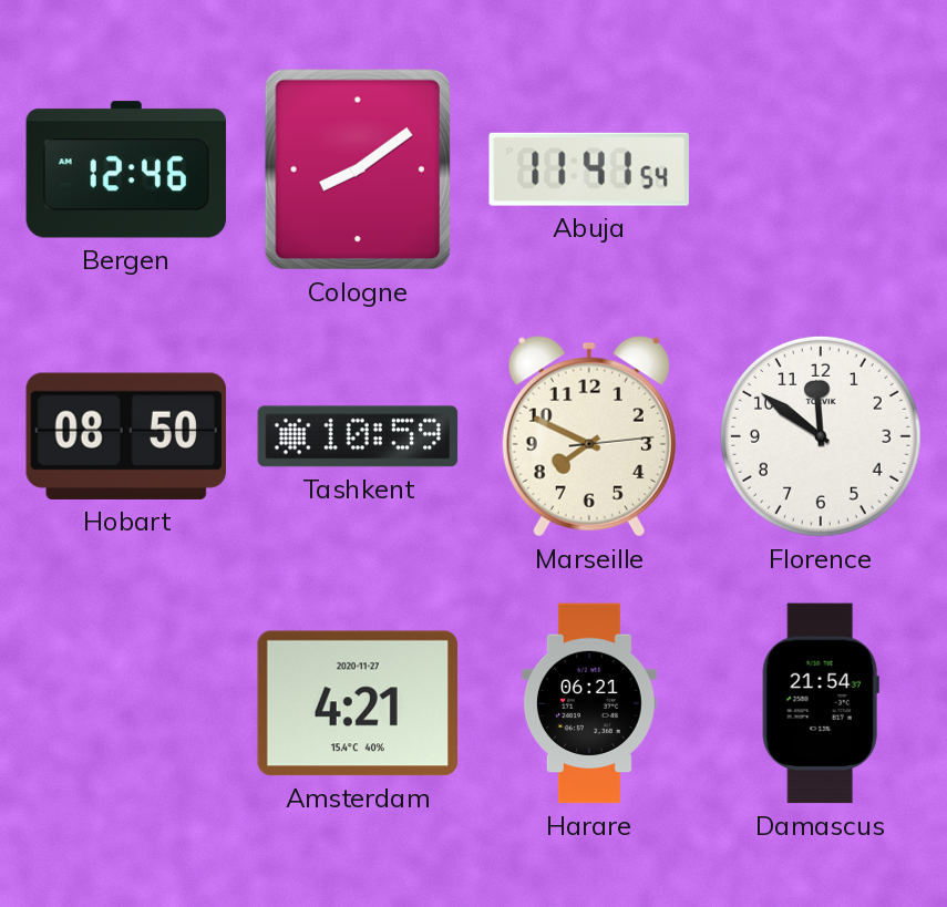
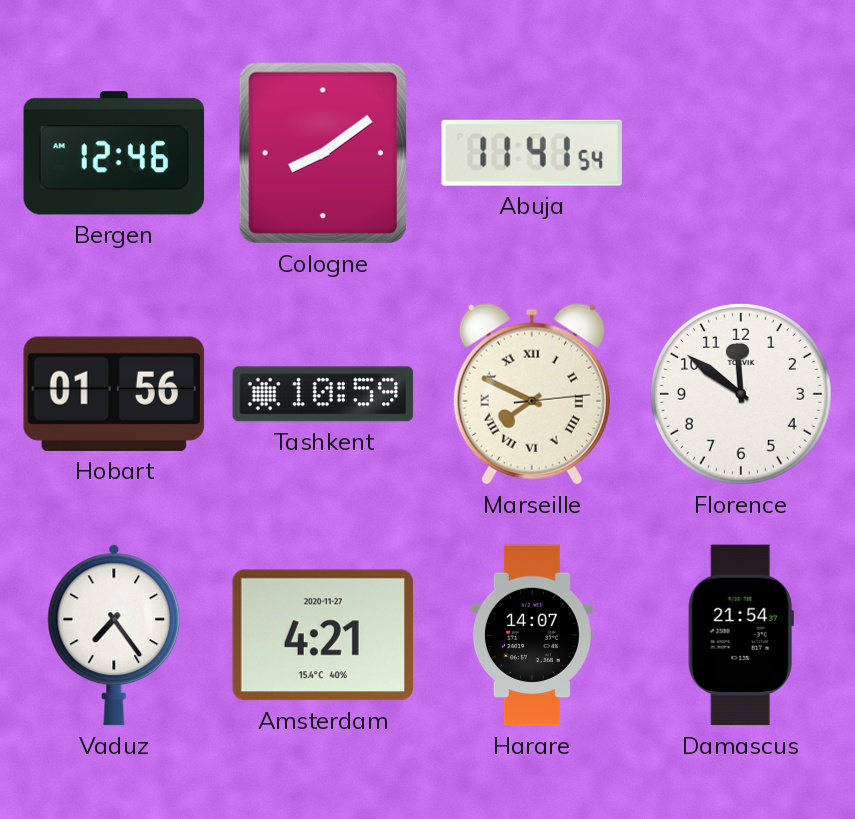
Hobart: 08:50 -> 01:56 (114, 394)
Marseille numerals: Arabic -> Roman (532, 394)
Vaduz: none -> 7:24 (114, 635)
Harare: 06:21 -> 14:07 (532, 635)
